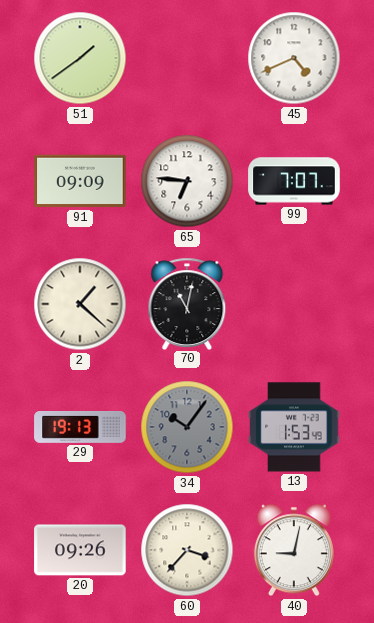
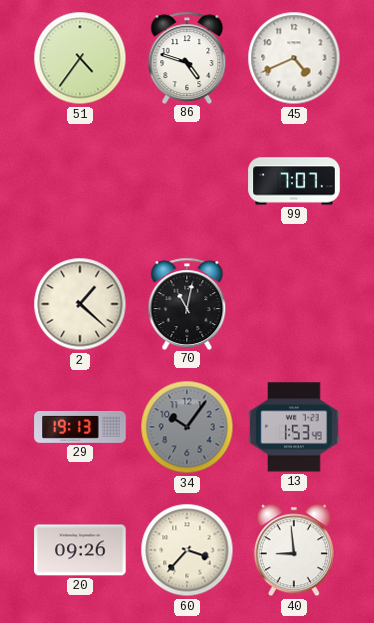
51: 1:39 -> 4:36 (80, 58)
86: none -> 4:48 (187, 57)
91: 09:09 -> none (80, 181)
65: 6:46 -> none (187, 181)
40: 9:02 -> 8:59 (294, 550)
